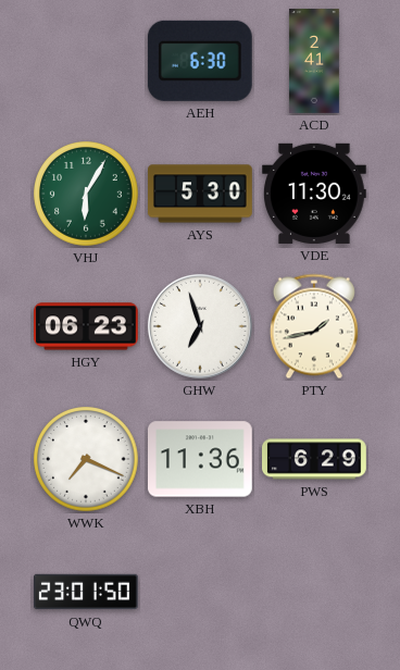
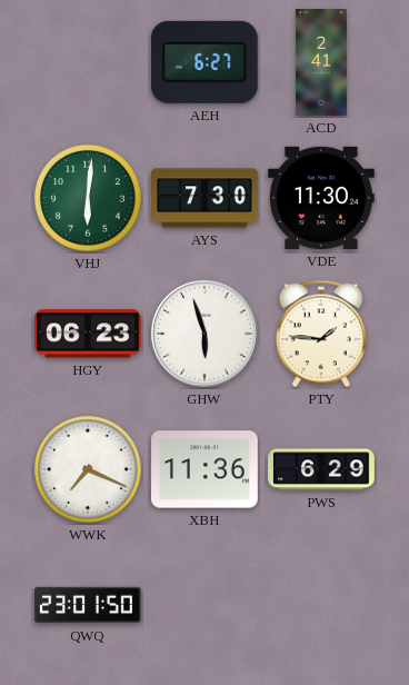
AEH: 6:30 -> 6:27 (205, 62)
VHJ: 6:05 -> 6:01 (88, 198)
AYS: 5:30 -> 7:30 (205, 198)
GHW: 6:57 -> 5:57 (205, 334)
PTY: 1:43 -> 1:46 (321, 334)
